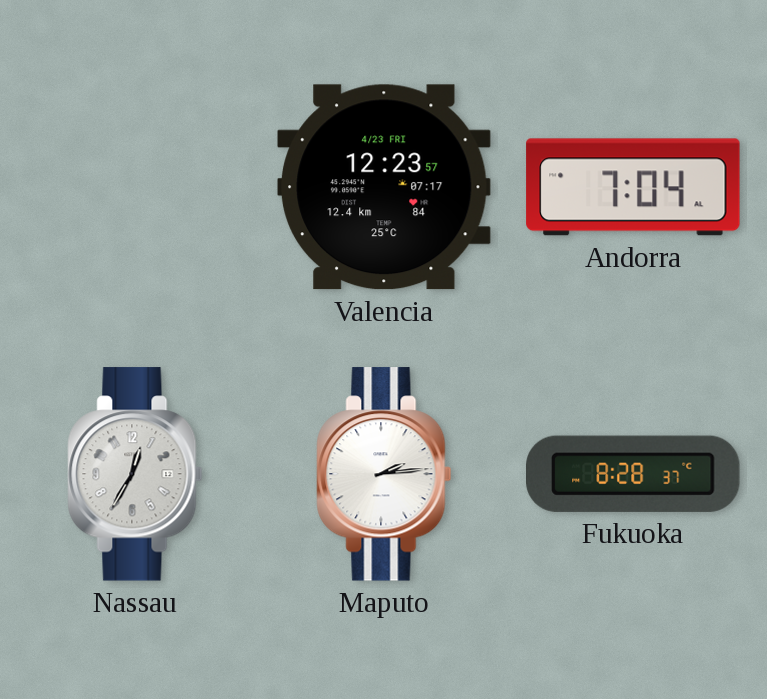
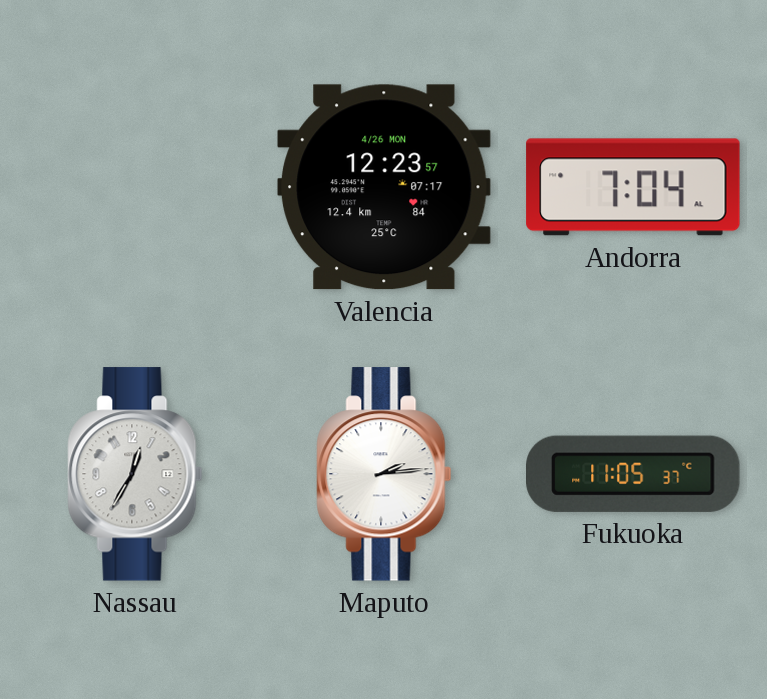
Valencia date: 4/23 FRI -> 4/26 MON (385, 187)
Fukuoka: 8:28 -> 11:05 (634, 474)
